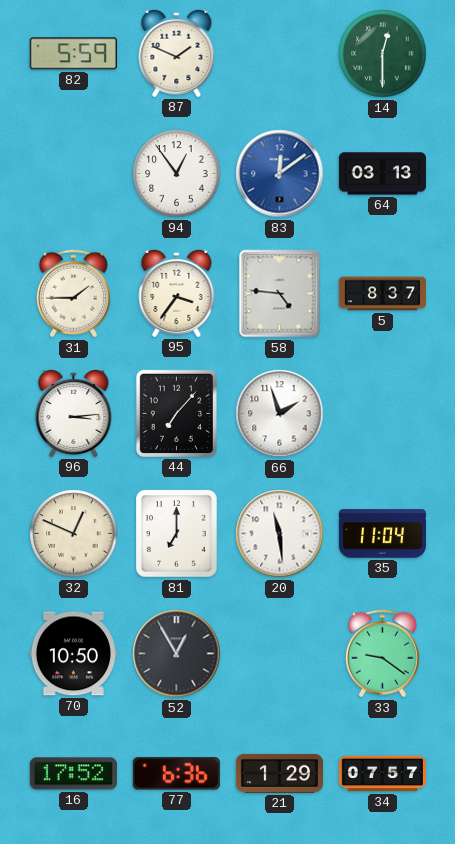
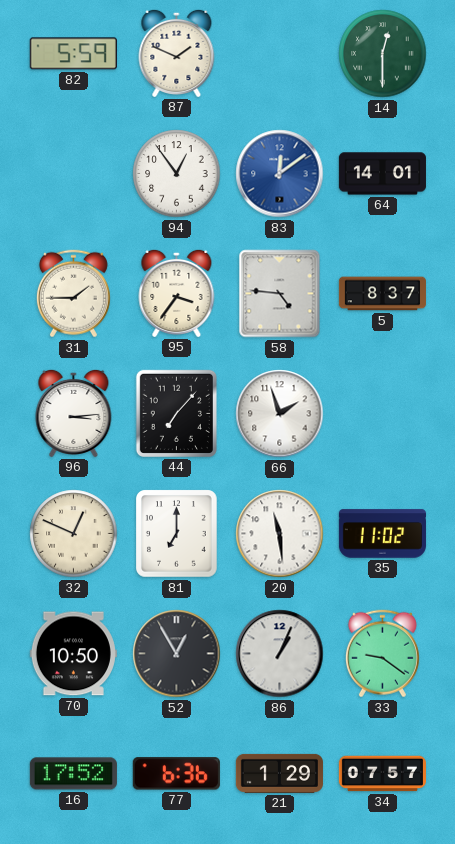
64: 03:13 -> 14:01 (382, 174)
35: 11:04 -> 11:02 (382, 534)
86: none -> 1:04 (280, 654)
